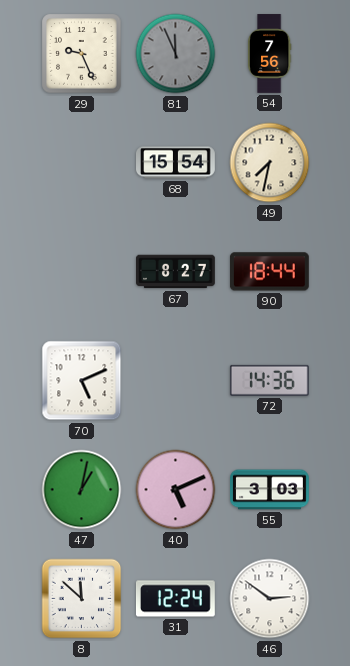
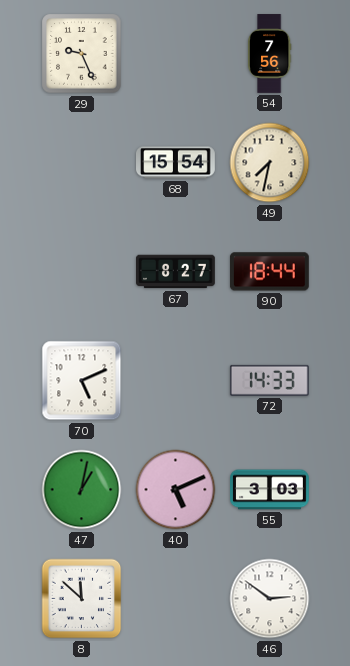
81: 11:56 -> none (176, 54)
72: 14:36 -> 14:33 (269, 380)
31: 12:24 -> none (175, 599)
